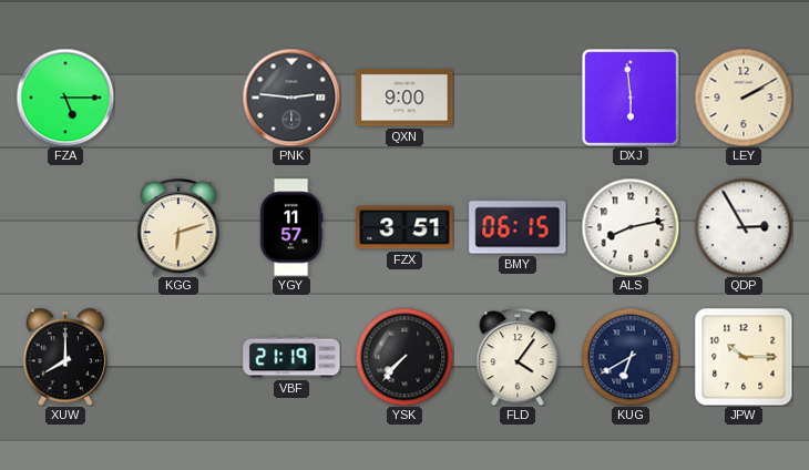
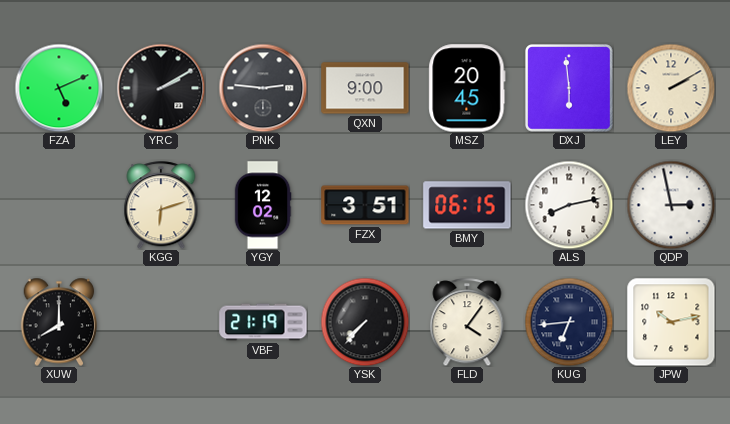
FZA: 5:15 -> 5:11 (59, 88)
YRC: none -> 2:10 (161, 88)
MSZ: none -> 20:45 (467, 88)
YGY: 11:57 -> 12:02 (263, 205)
QDP: 2:55 -> 2:58 (671, 205)
KUG: 6:40 -> 6:44 (569, 322)
JPW: 10:15 -> 10:13 (671, 322)
